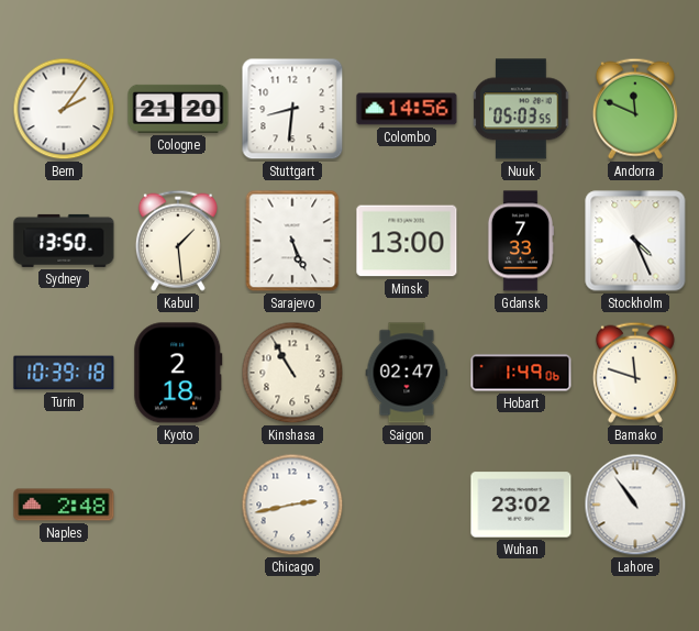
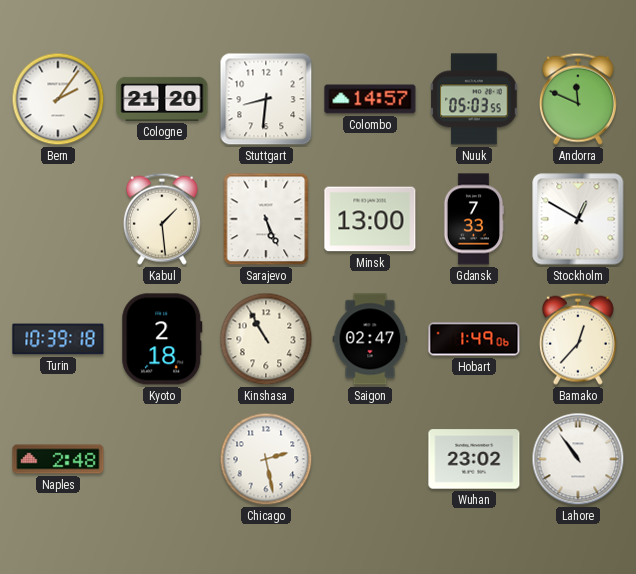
Colombo: 14:56 -> 14:57 (370, 99)
Sydney: 13:50 -> none (64, 241)
Stockholm: 4:26 -> 12:50 (578, 219)
Bamako: 11:48 -> 12:37 (578, 339)
Chicago: 2:43 -> 2:28 (266, 459)
